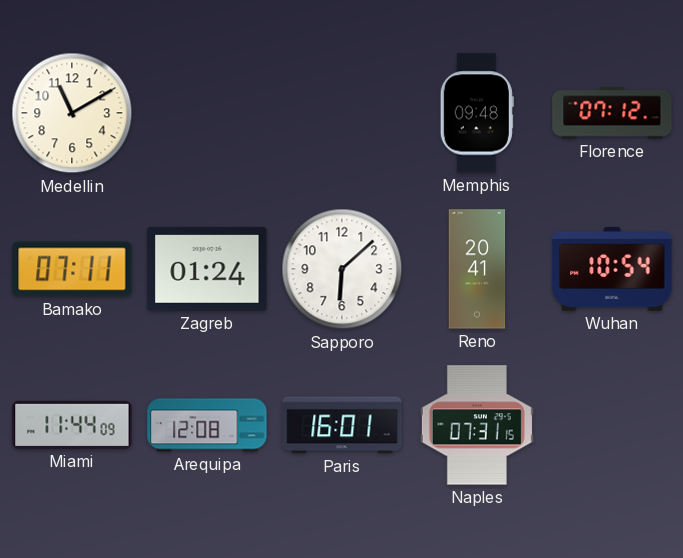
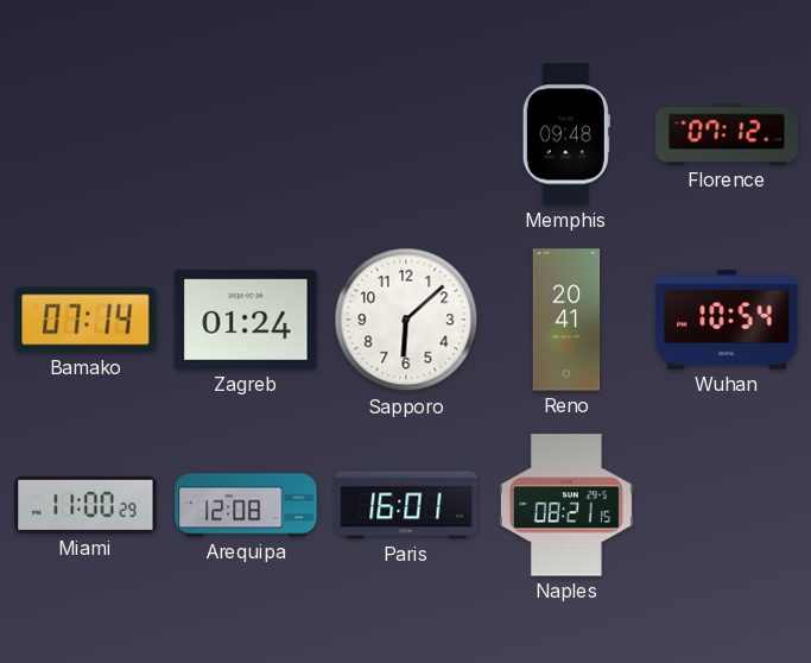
Medellin: 11:10 -> none (72, 113)
Bamako: 07:11 -> 07:14 (85, 320)
Miami: 11:44 -> 11:00 (85, 505)
Naples: 07:31 -> 08:21 (566, 505)
